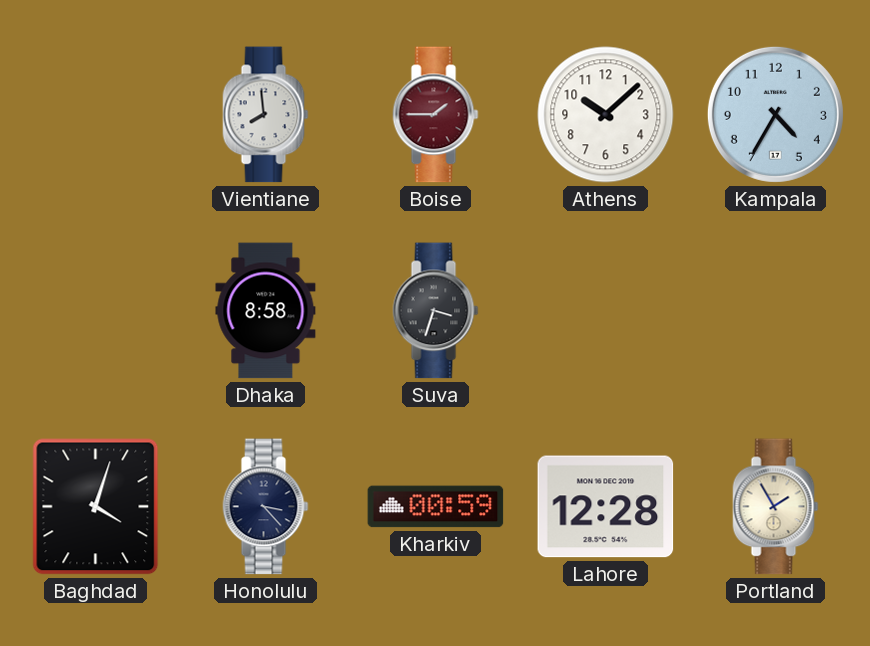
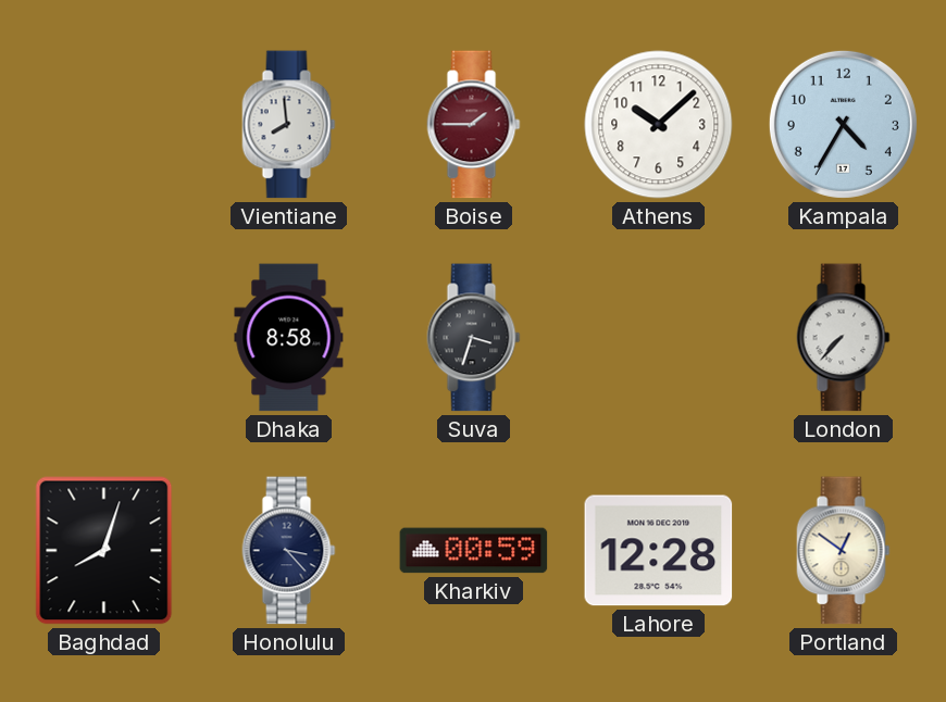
London: none -> 7:37 (844, 338)
Baghdad: 4:03 -> 8:03 (104, 551)
Portland: 1:55 -> 12:51 (844, 551)
